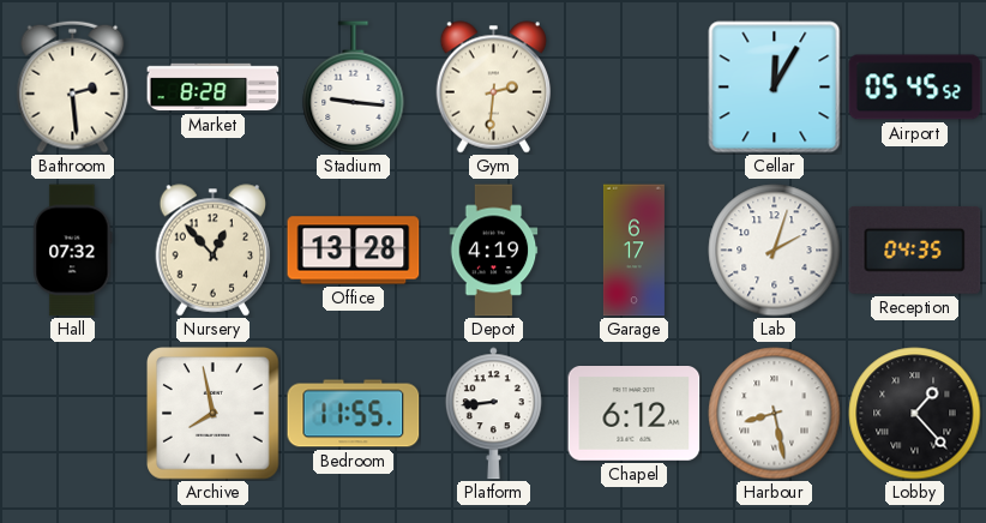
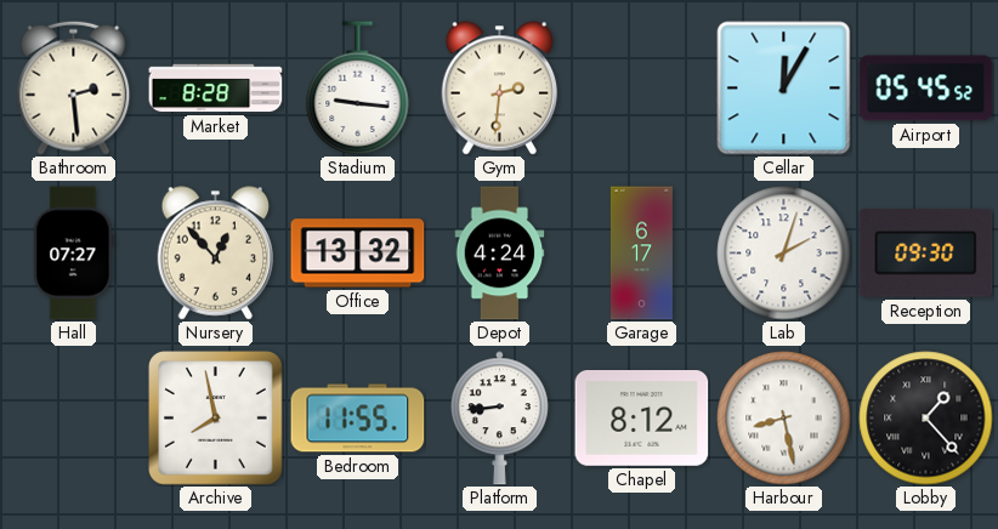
Hall: 07:32 -> 07:27 (74, 254)
Office: 13:28 -> 13:32 (358, 254)
Depot: 4:19 -> 4:24 (500, 254)
Reception: 04:35 -> 09:30 (926, 252)
Chapel: 6:12 -> 8:12 (642, 419)
